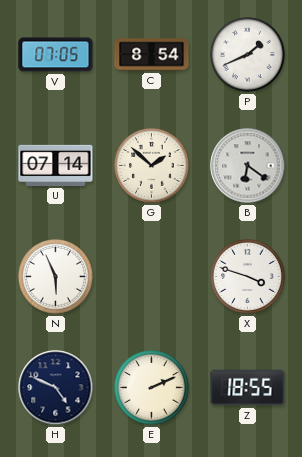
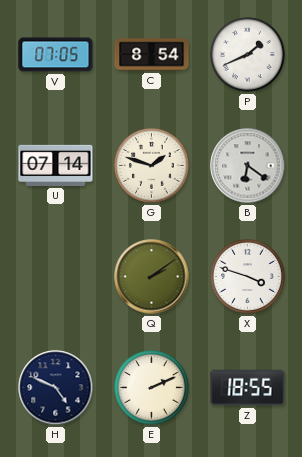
G: 1:52 -> 1:48 (152, 166)
N: 5:56 -> none (56, 277)
Q: none -> 2:09 (152, 277)
